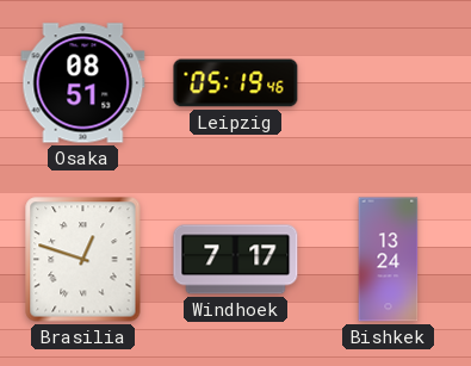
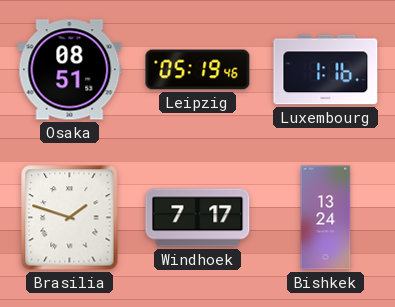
Luxembourg: none -> 1:16 (326, 70)
Brasilia: 12:48 -> 1:48 (70, 218)
